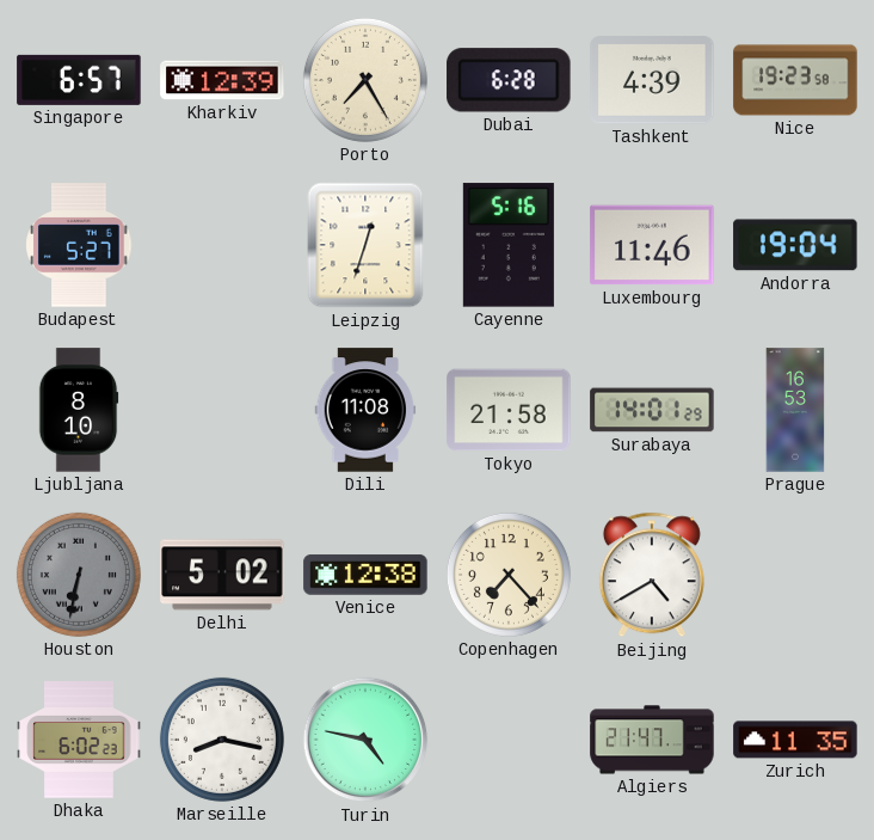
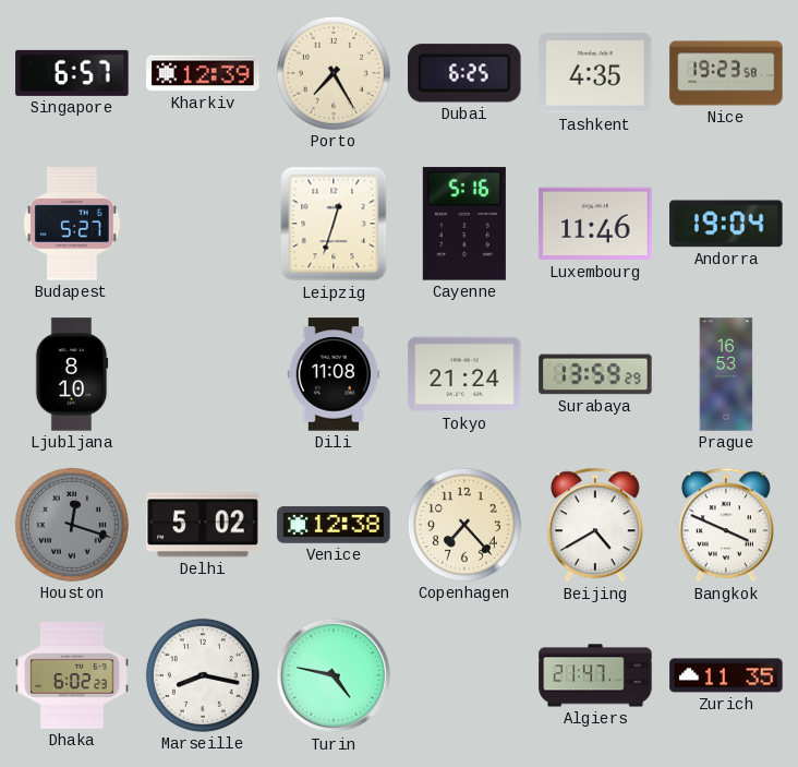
Dubai: 6:28 -> 6:25 (464, 73)
Tashkent: 4:39 -> 4:35 (595, 73)
Tokyo: 21:58 -> 21:24 (464, 374)
Surabaya: 14:01 -> 13:59 (595, 374)
Houston: 6:32 -> 12:18 (72, 525)
Bangkok: none -> 3:49 (726, 525)
